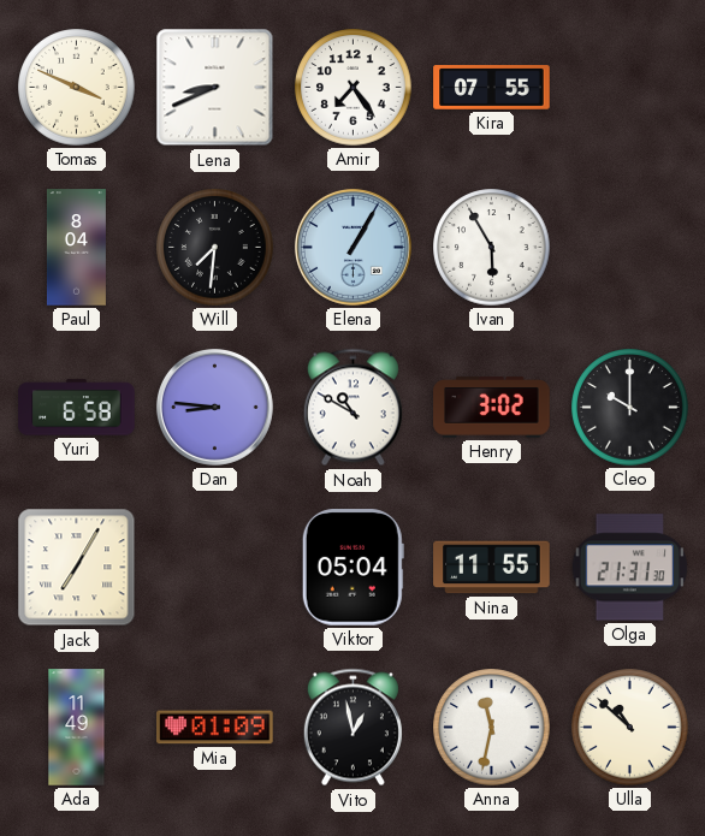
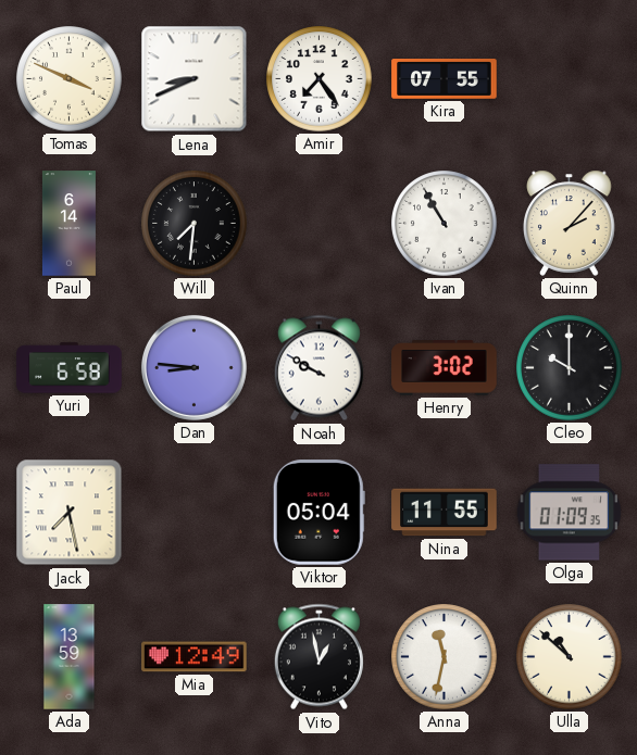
Paul: 8:04 -> 6:14 (68, 224)
Elena: 1:05 -> none (352, 247)
Ivan: 5:55 -> 10:55 (445, 224)
Quinn: none -> 2:07 (570, 223)
Noah: 10:50 -> 9:50 (318, 368)
Jack: 7:05 -> 7:28 (70, 513)
Olga: 21:31 -> 01:09 (570, 513)
Ada: 11:49 -> 13:59 (70, 657)
Mia: 01:09 -> 12:49 (195, 657)
